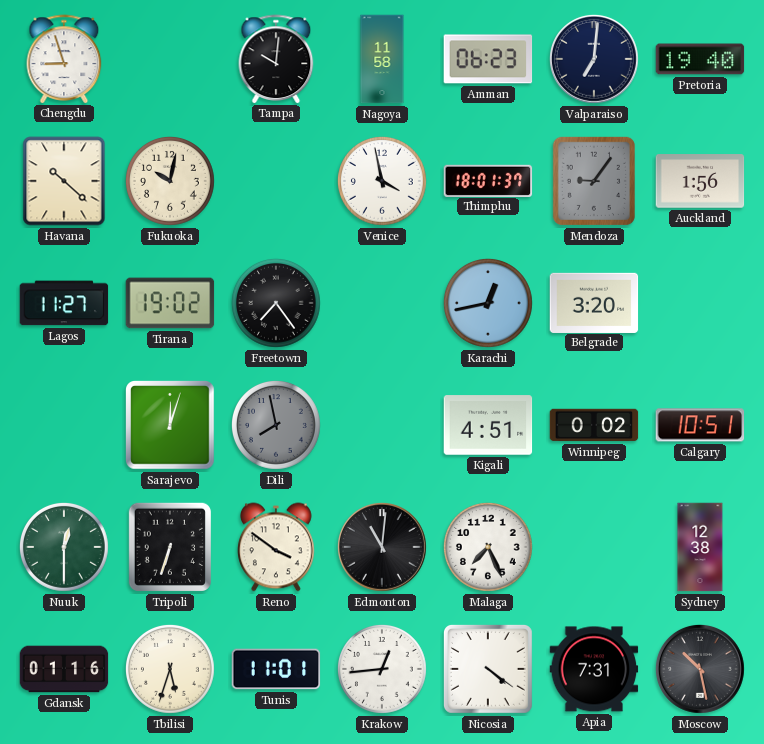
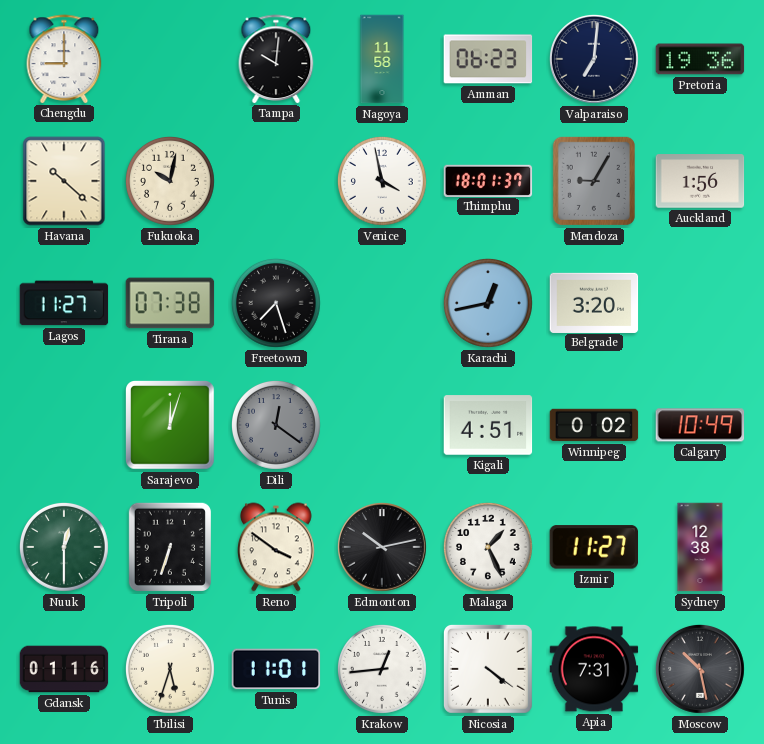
Chengdu: 8:57 -> 9:00 (64, 59)
Pretoria: 19:40 -> 19:36 (700, 59)
Mendoza: 9:06 -> 9:05 (594, 181)
Tirana: 19:02 -> 07:38 (170, 303)
Freetown: 7:24 -> 7:27 (276, 303)
Dili: 7:58 -> 12:21 (276, 425)
Calgary: 10:51 -> 10:49 (700, 425)
Edmonton: 11:01 -> 10:13 (383, 548)
Malaga: 7:26 -> 1:26 (488, 547)
Izmir: none -> 11:27 (593, 547)
